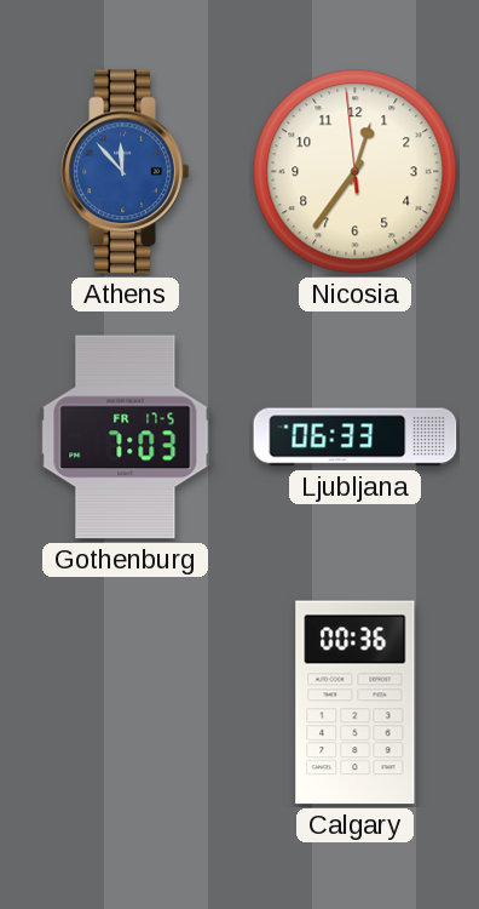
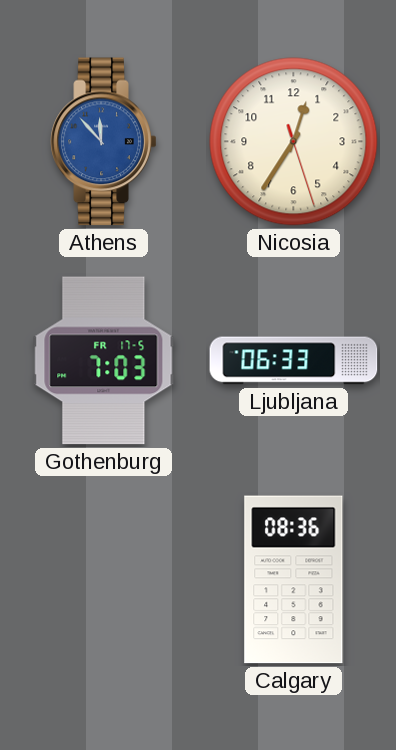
Nicosia: 12:35:59 -> 12:35:27 (294, 142)
Calgary: 00:36 -> 08:36 (294, 580)
